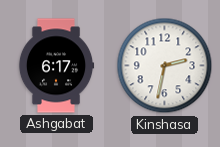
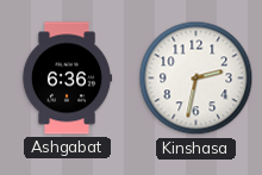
Ashgabat: 6:17 -> 6:36 (67, 79)
